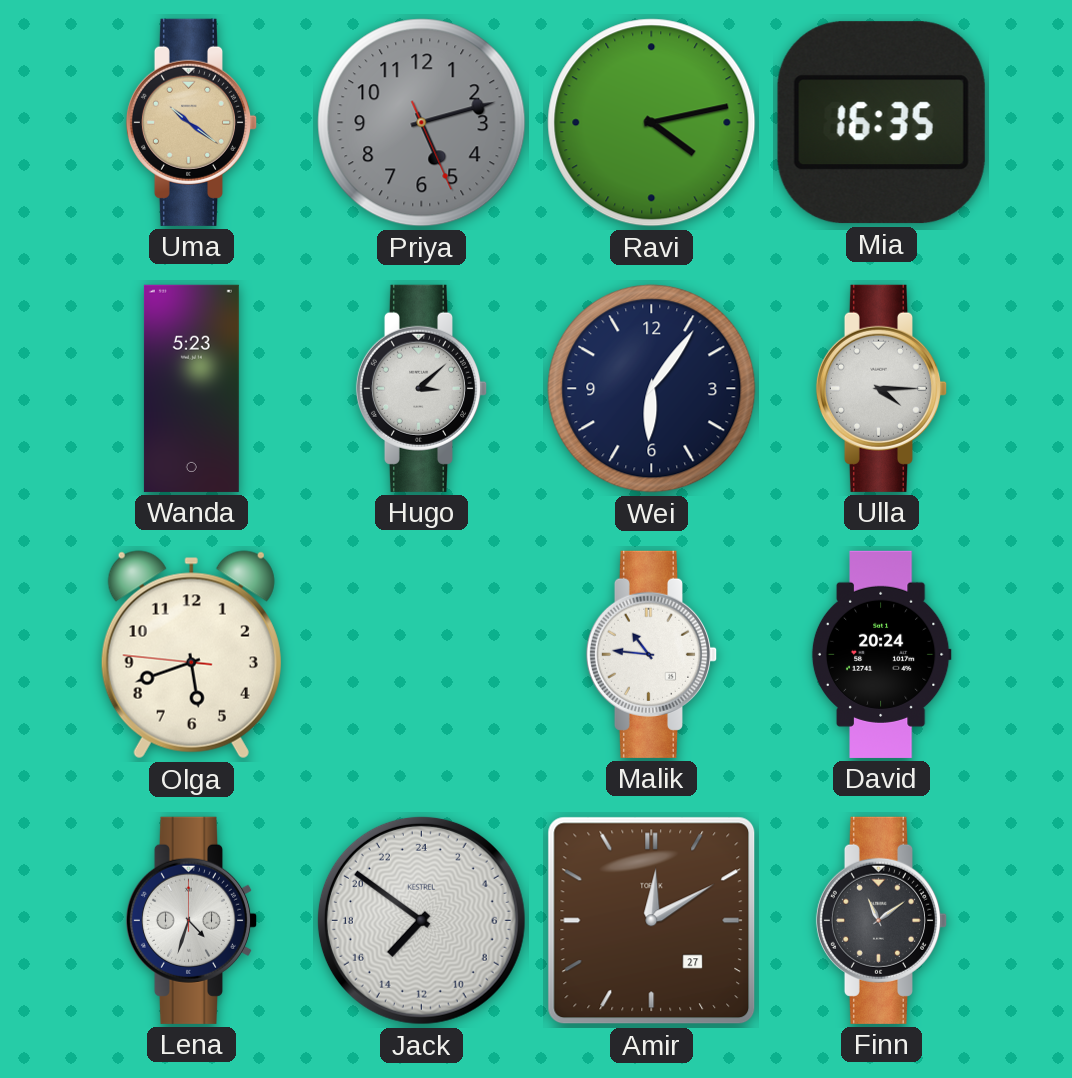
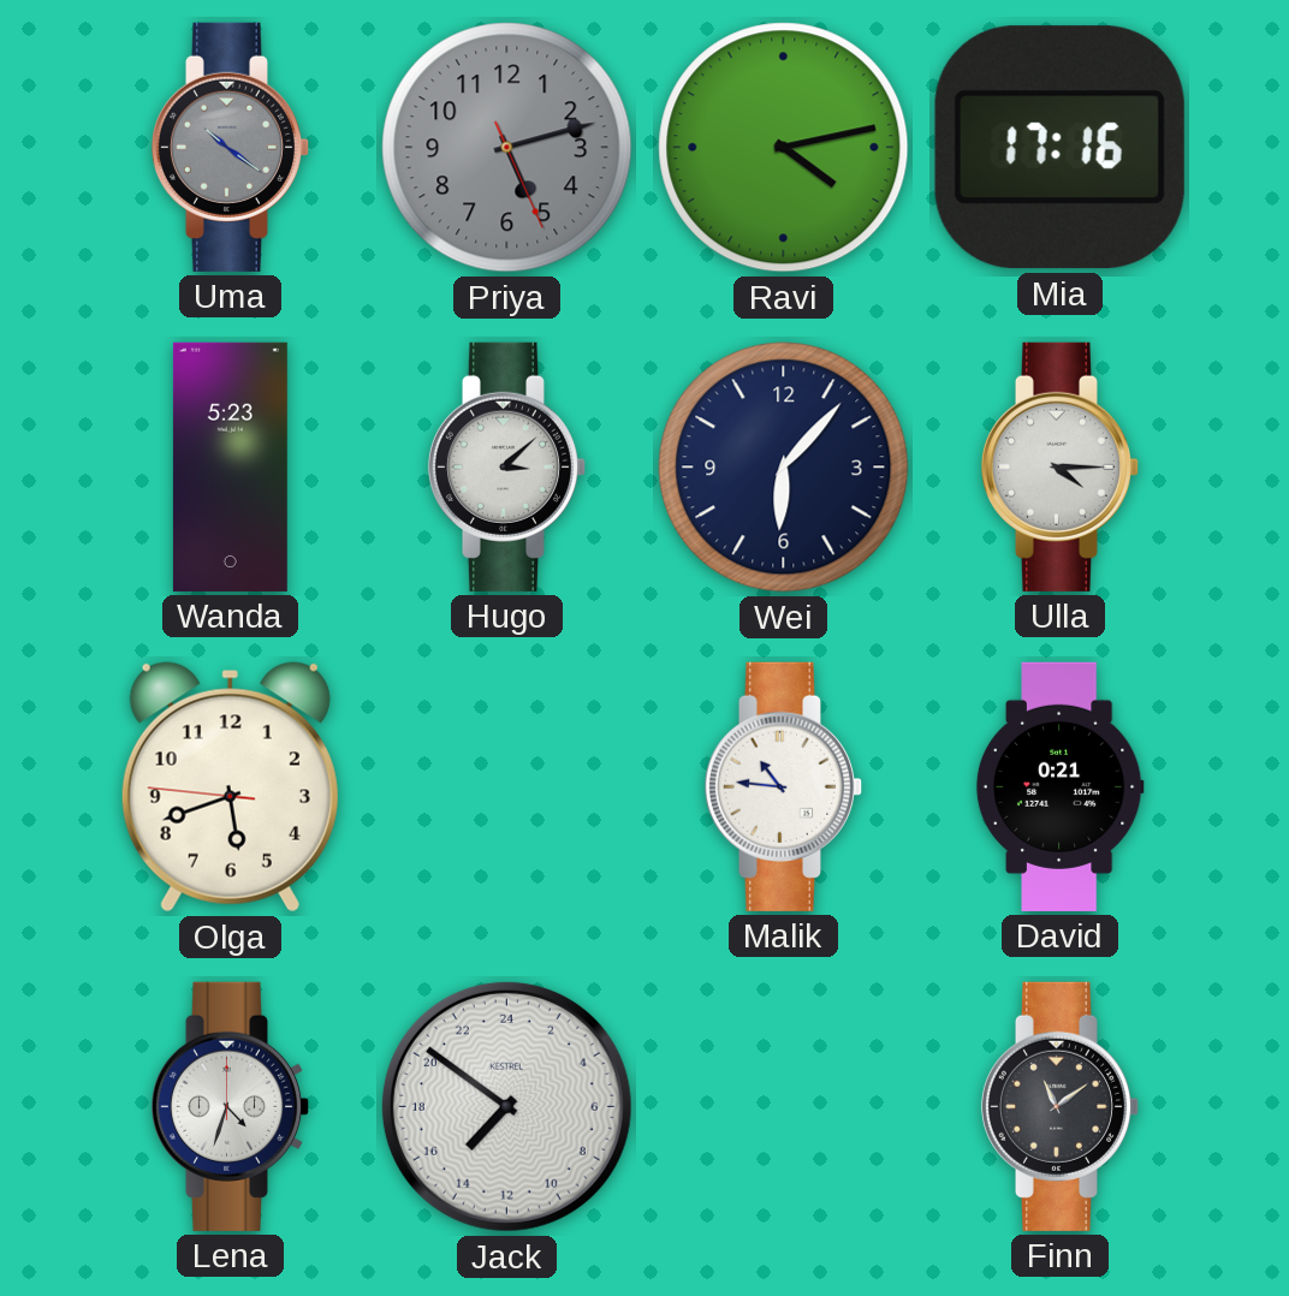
Uma dial: champagne -> grey (231, 147)
Mia: 16:35 -> 17:16 (1059, 148)
Wei: 6:06 -> 6:07 (784, 468)
David: 20:24 -> 0:21 (1059, 786)
Amir: 12:10 -> none (652, 921)
